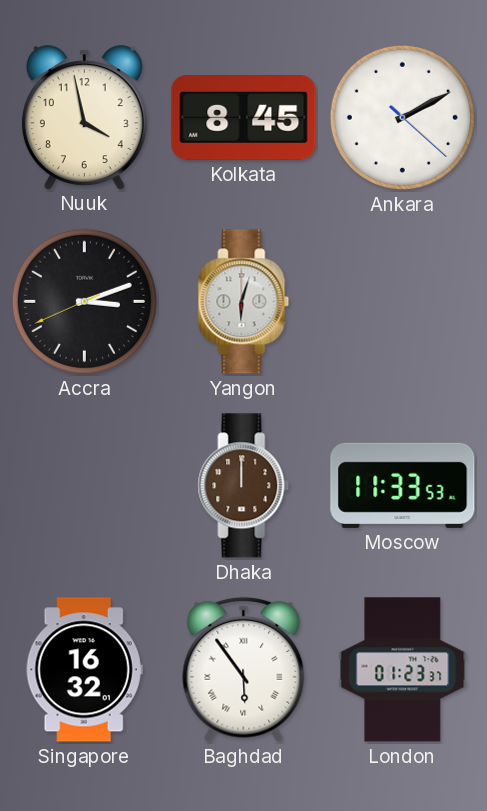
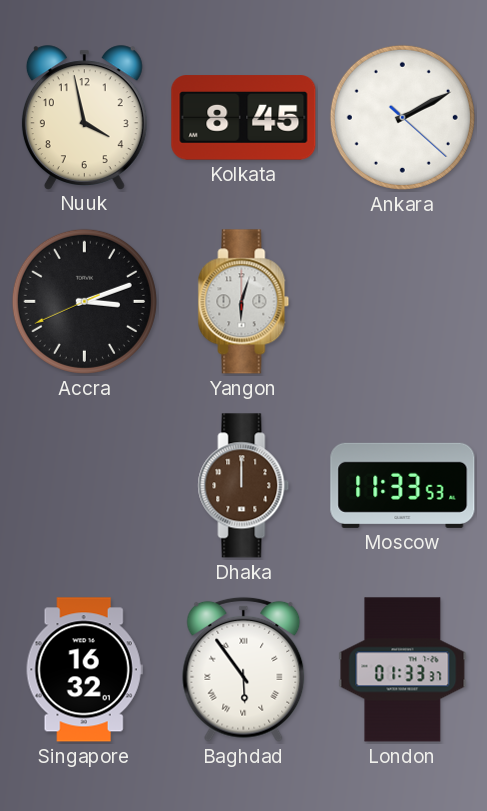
London: 01:23 -> 01:33 (403, 670)
